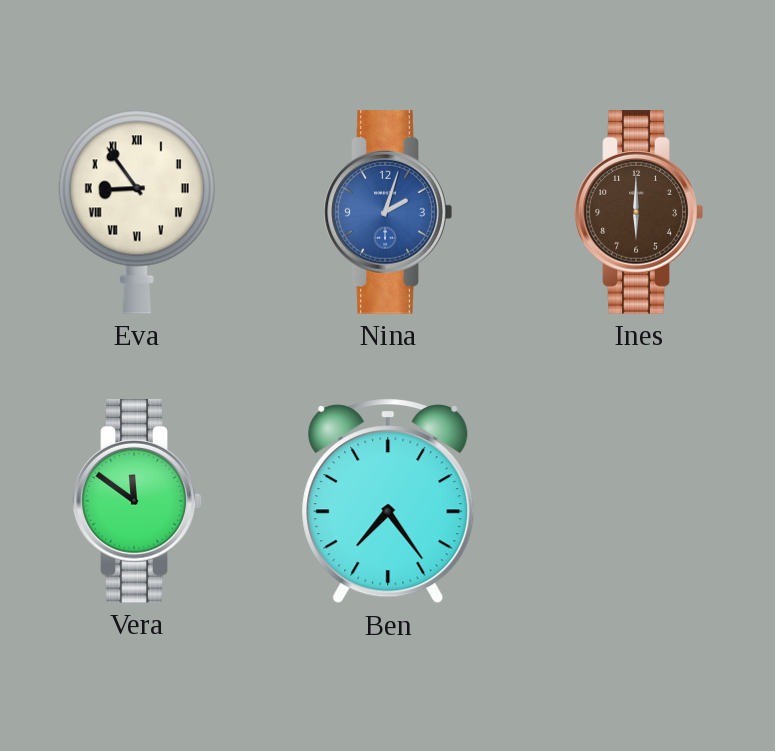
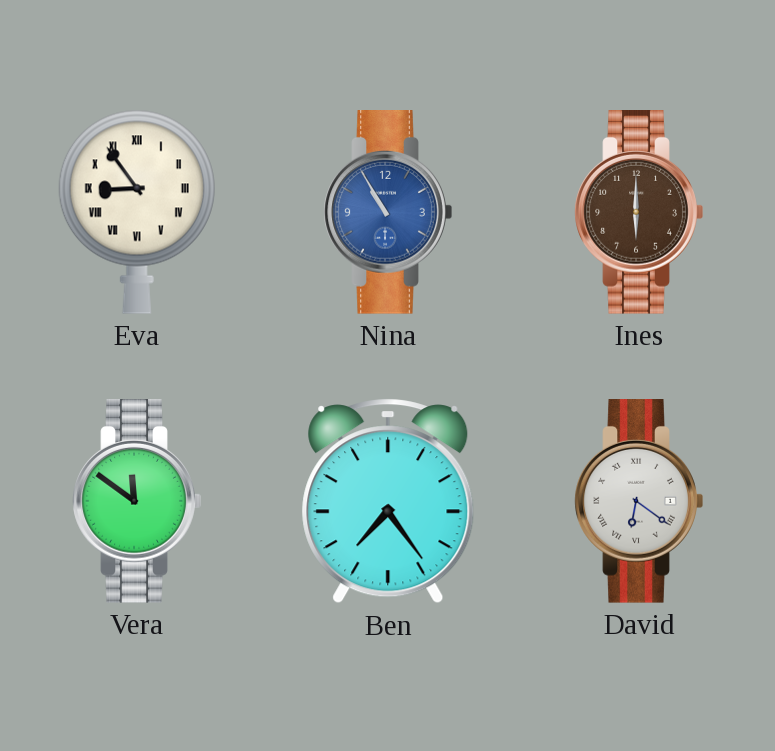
Nina: 2:03 -> 10:55 (388, 213)
David: none -> 6:21 (639, 502)
